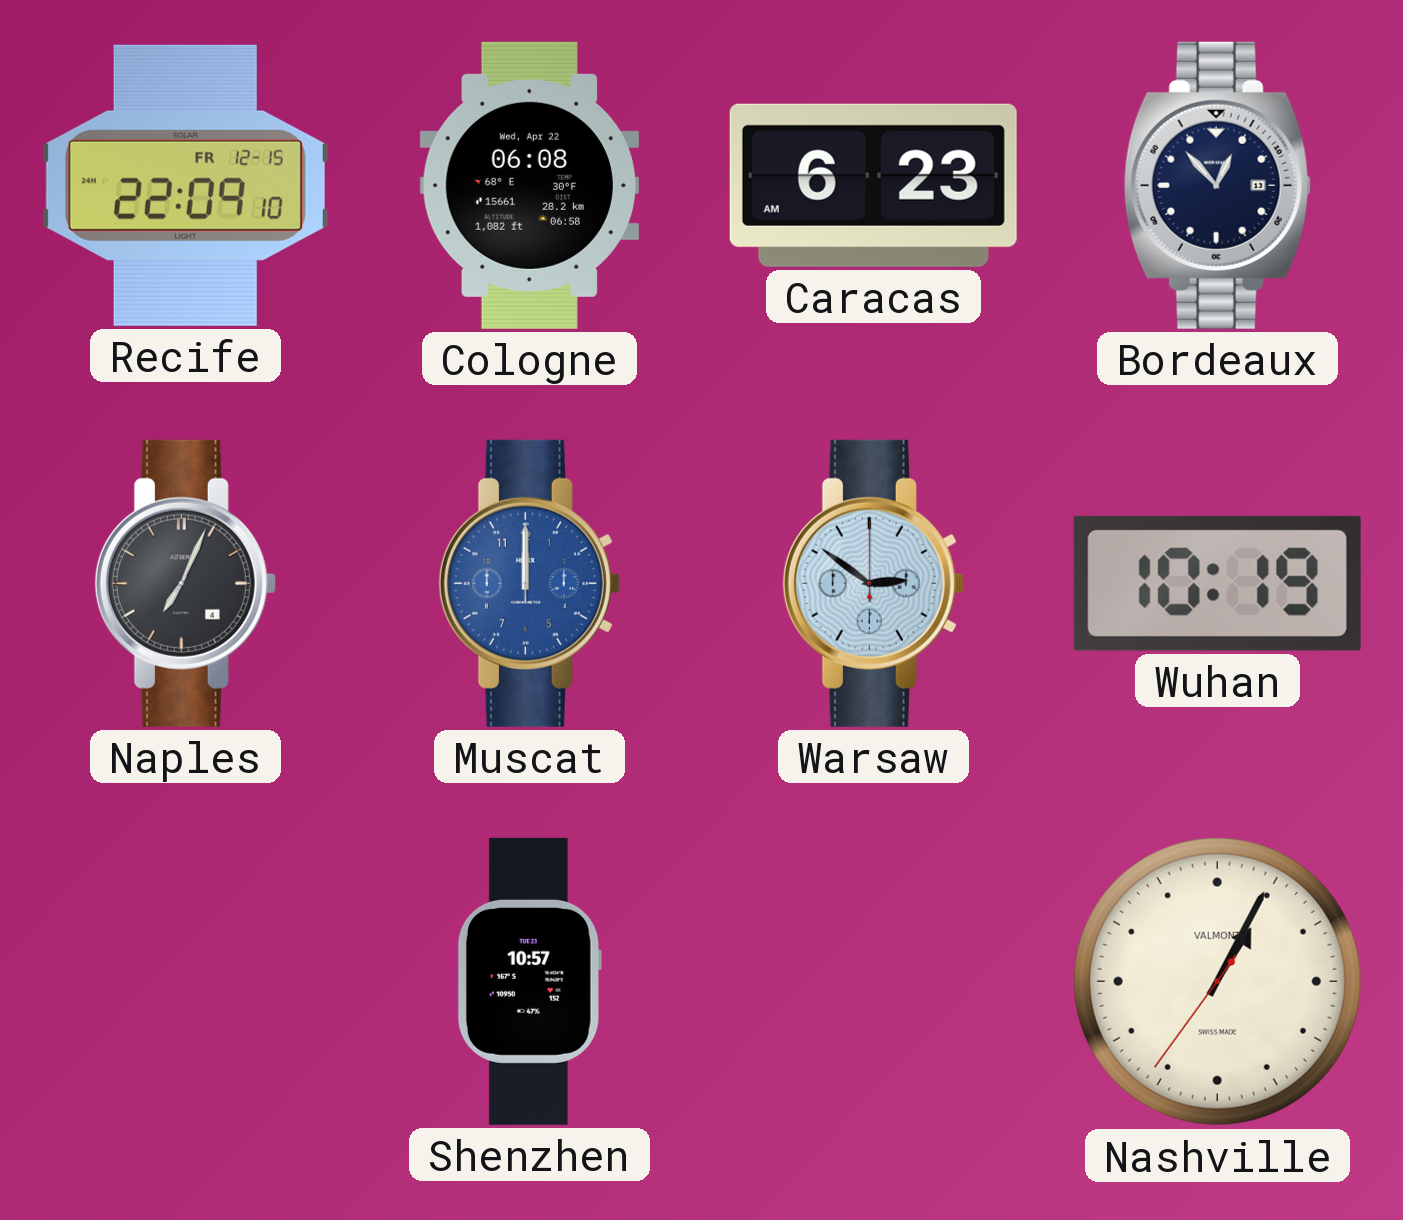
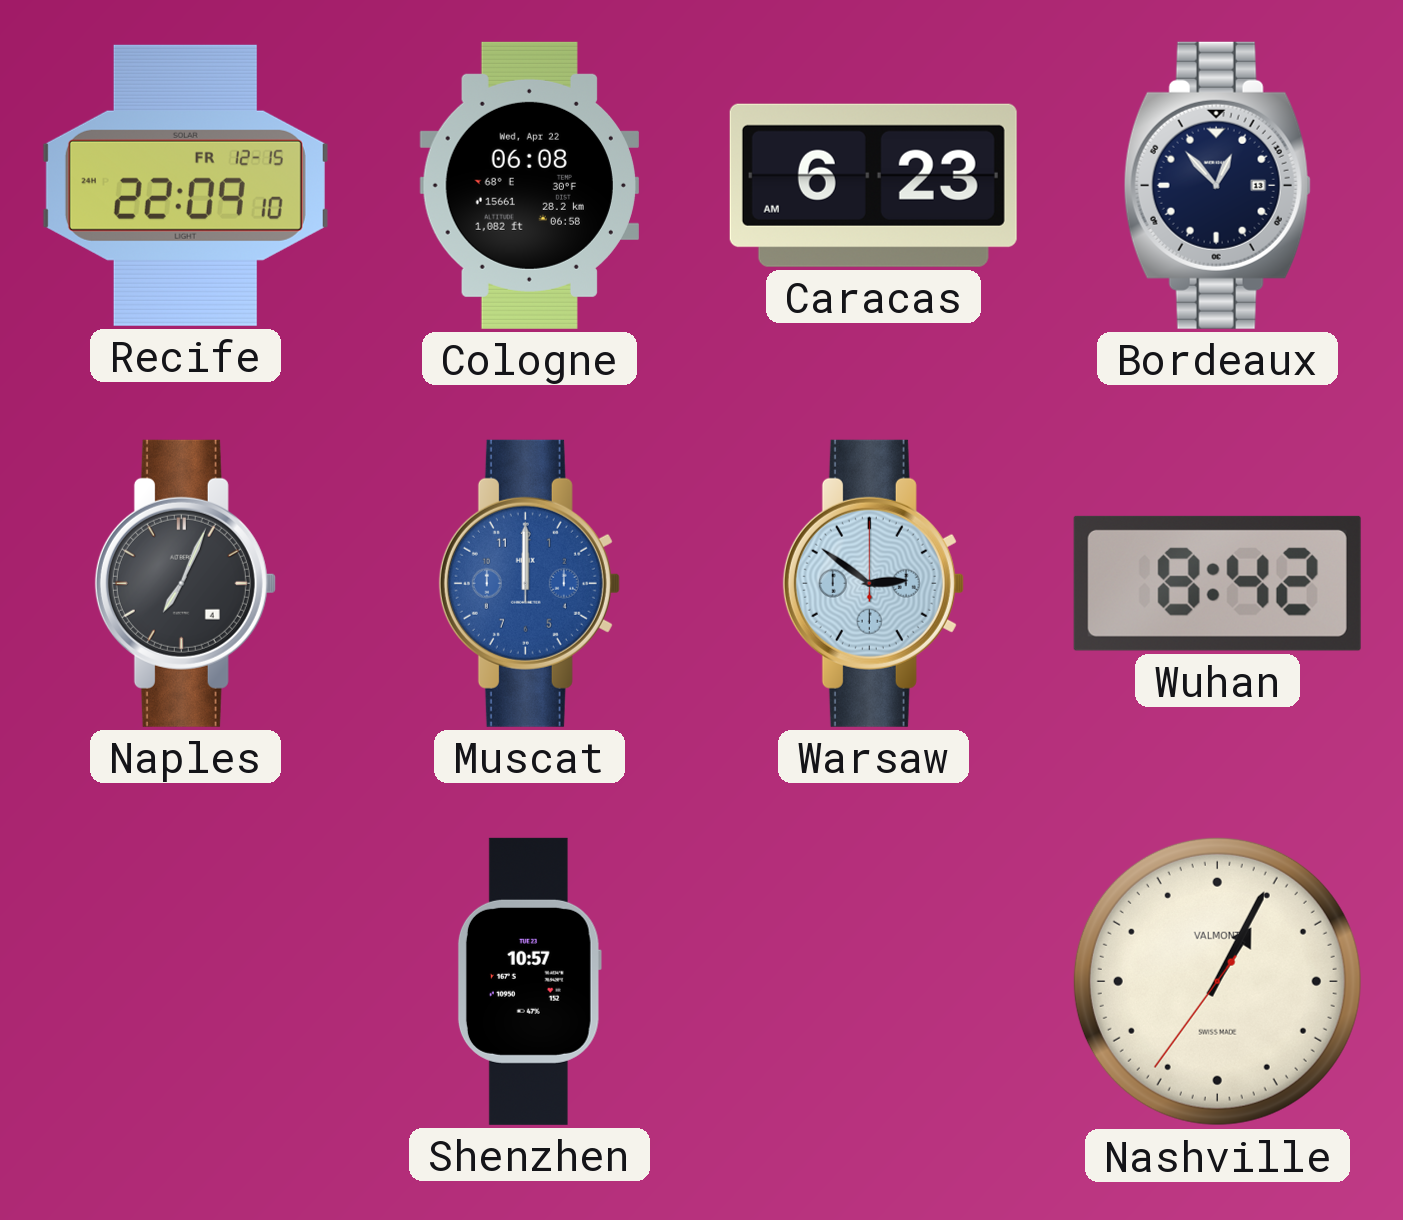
Wuhan: 10:19 -> 8:42 (1217, 583)
